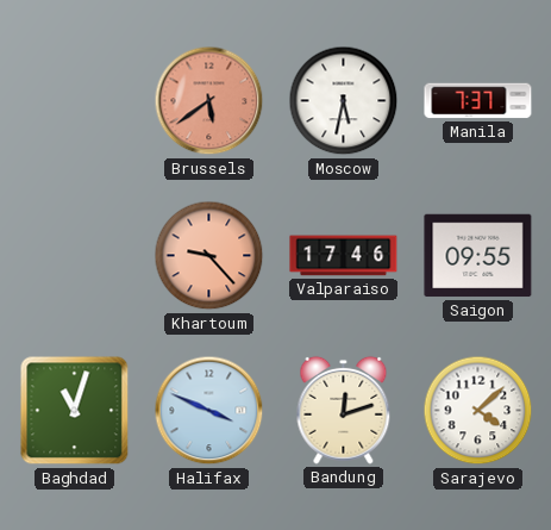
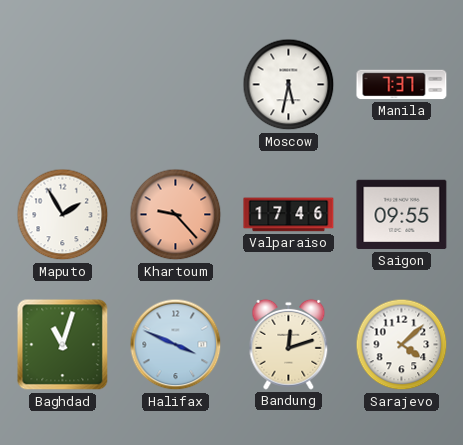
Brussels: 5:39 -> none (209, 101)
Maputo: none -> 1:55 (63, 215)
